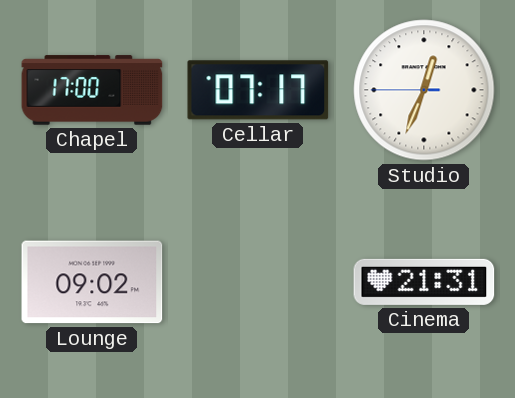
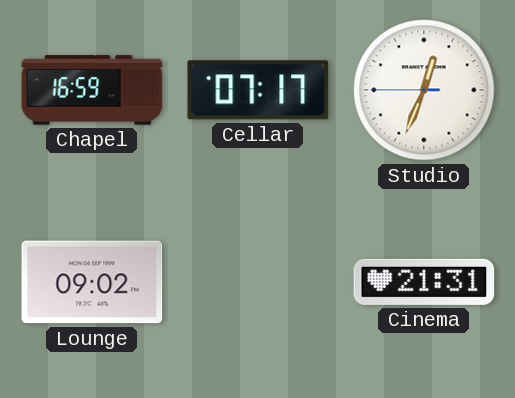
Chapel: 17:00 -> 16:59 (92, 90)
